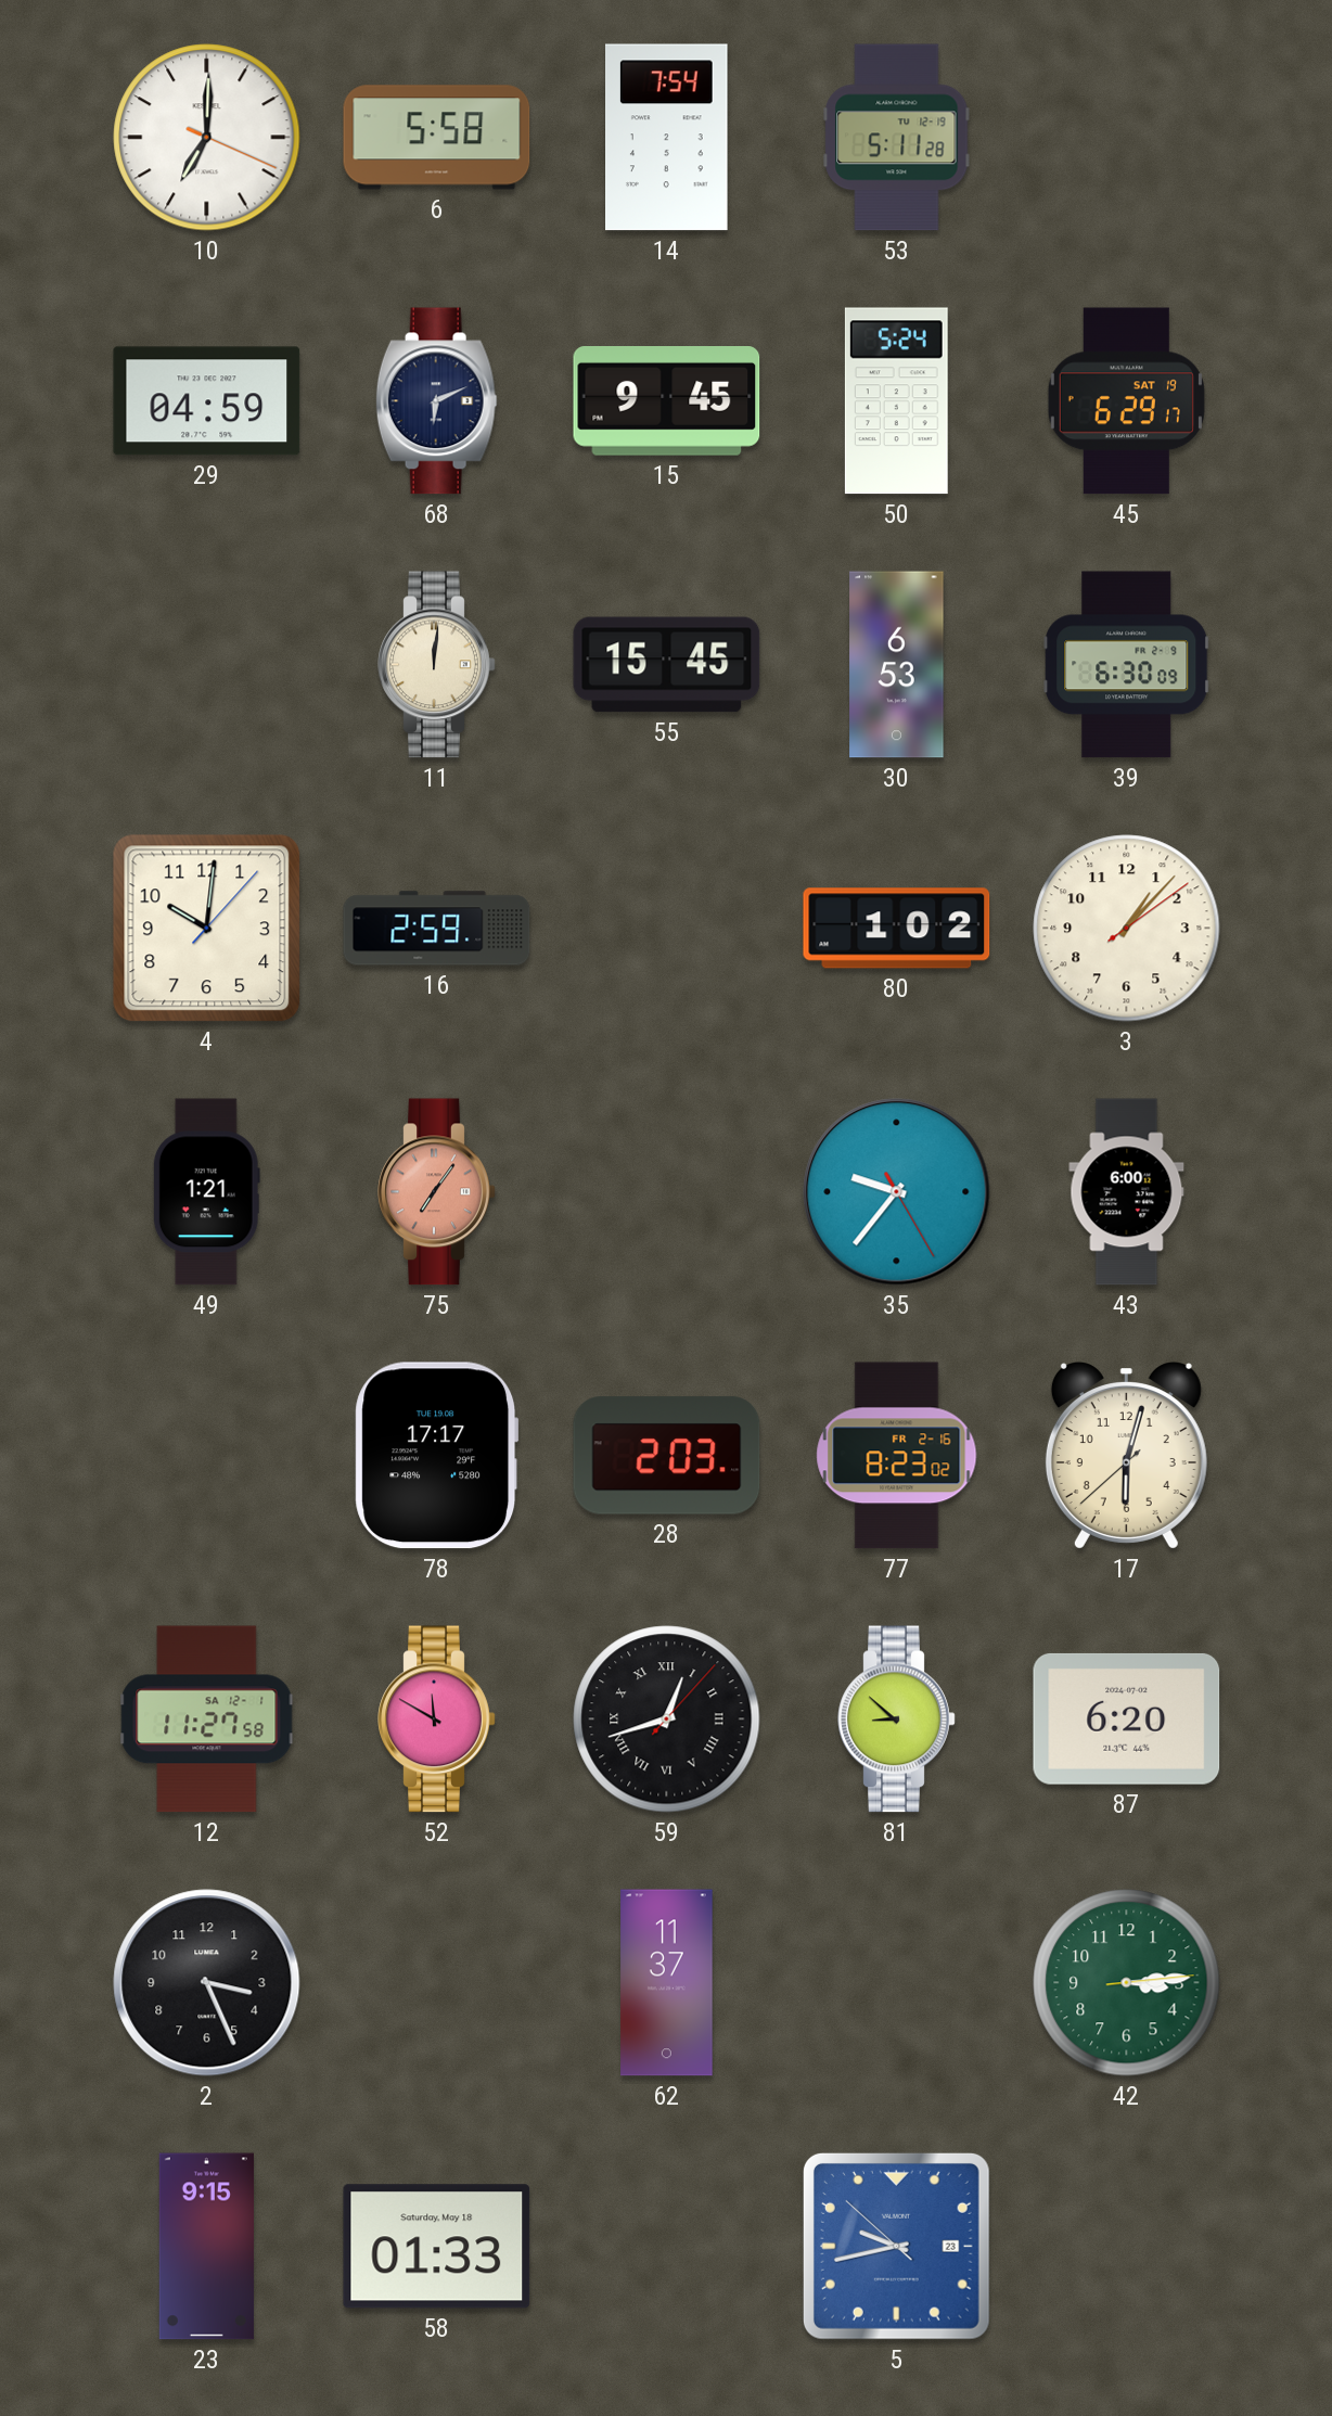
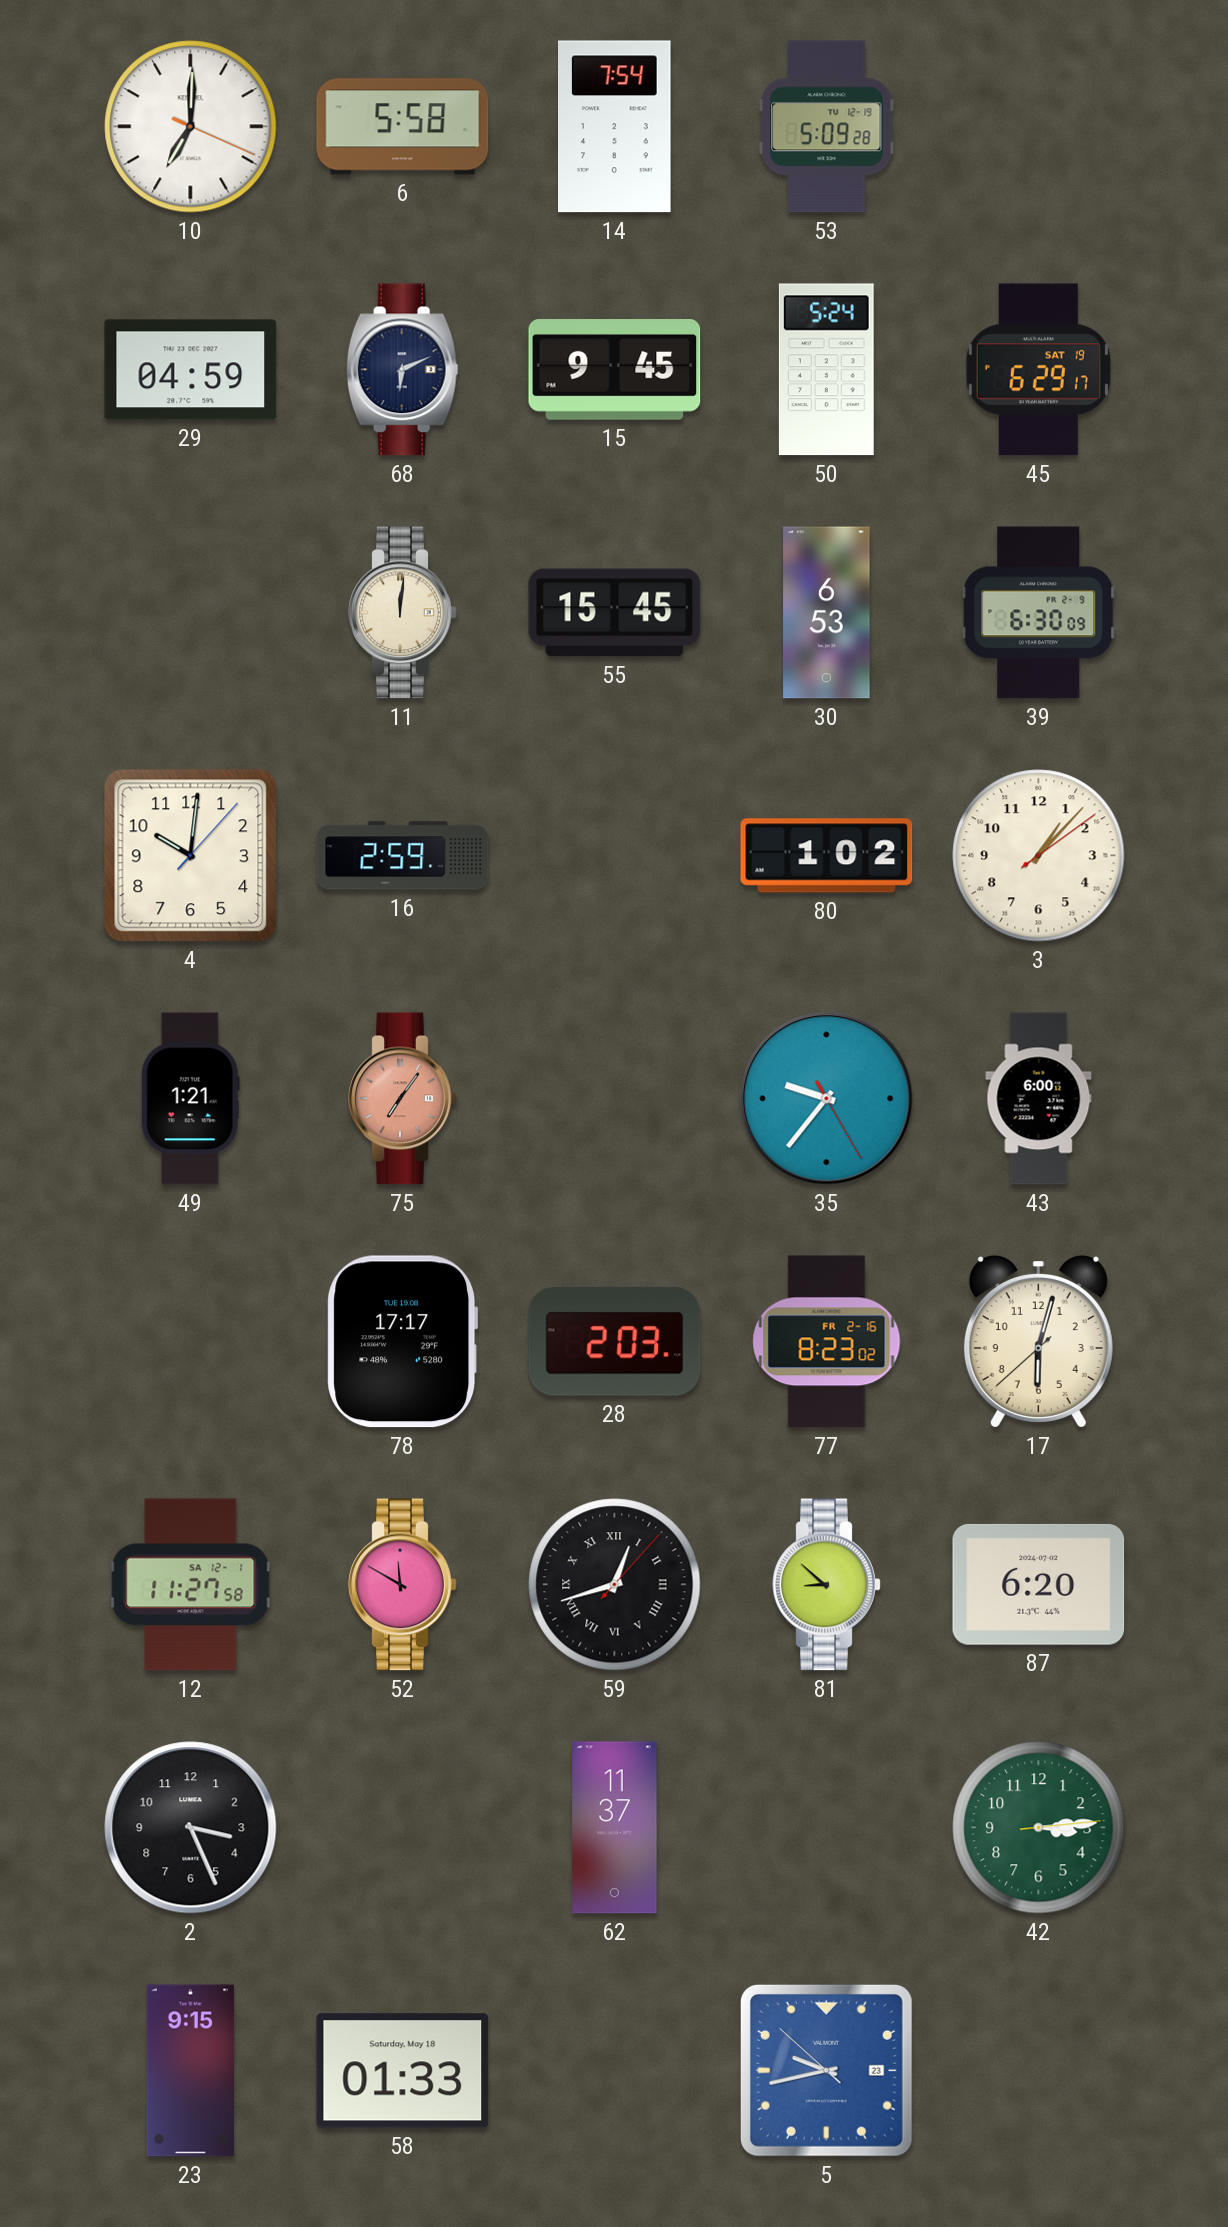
53: 5:11 -> 5:09 (827, 127)
